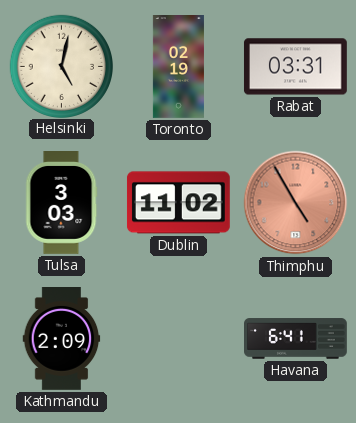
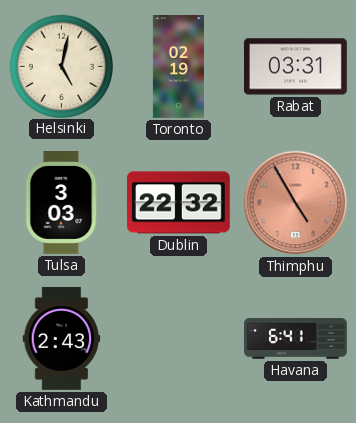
Dublin: 11:02 -> 22:32 (178, 203)
Kathmandu: 2:09 -> 2:43 (62, 339)
